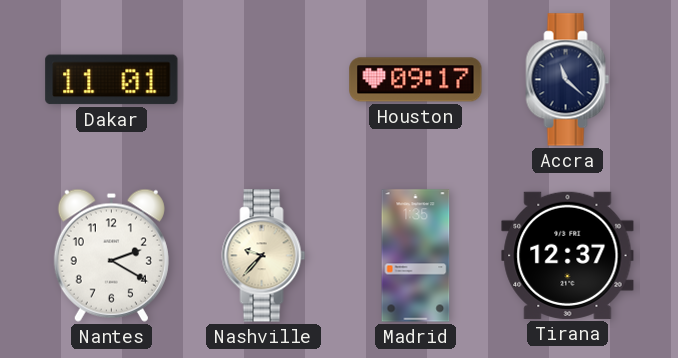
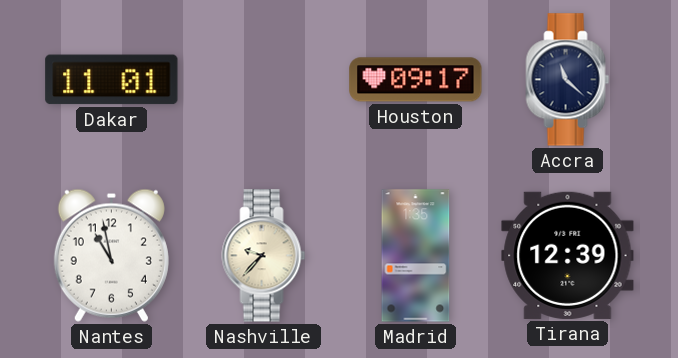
Nantes: 2:20 -> 10:58 (111, 255)
Tirana: 12:37 -> 12:39 (568, 255)
